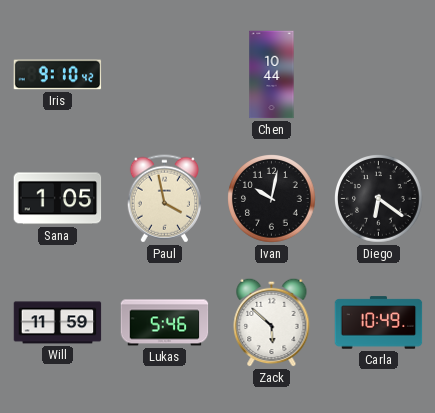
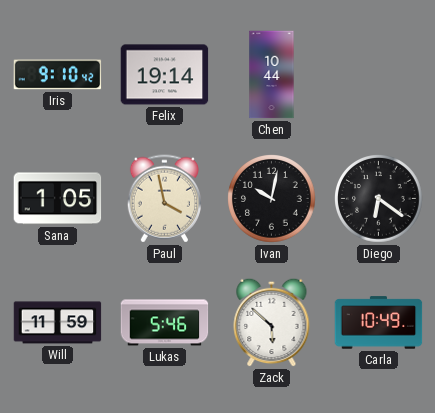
Felix: none -> 19:14 (165, 75)
